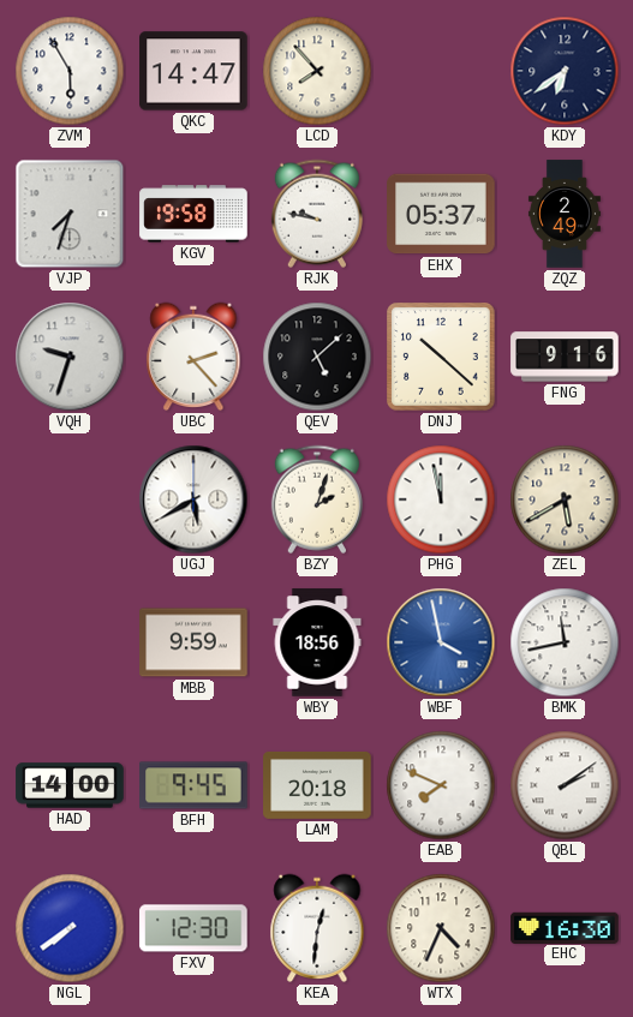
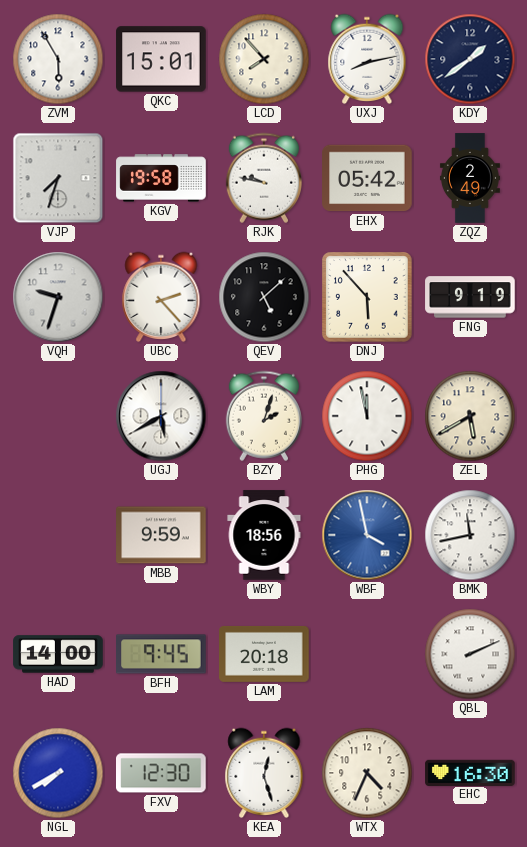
QKC: 14:47 -> 15:01 (161, 59)
UXJ: none -> 8:13 (367, 59)
KDY: 6:39 -> 1:39 (470, 59)
EHX: 05:37 -> 05:42 (367, 178)
DNJ: 10:22 -> 5:53 (367, 297)
FNG: 9:16 -> 9:19 (470, 297)
EAB: 7:49 -> none (441, 785)
QBL: 2:09 -> 2:11 (470, 654)
NGL: 7:39 -> 7:40 (58, 773)
KEA: 12:31 -> 12:27 (264, 773)
